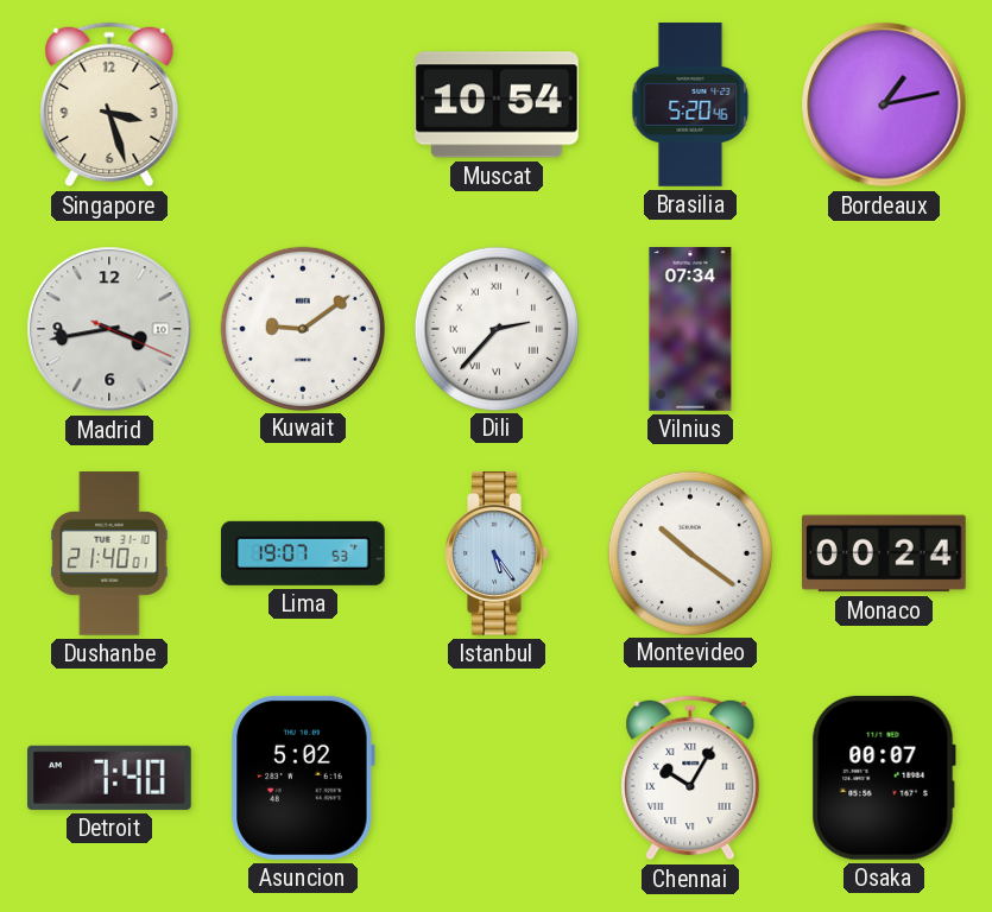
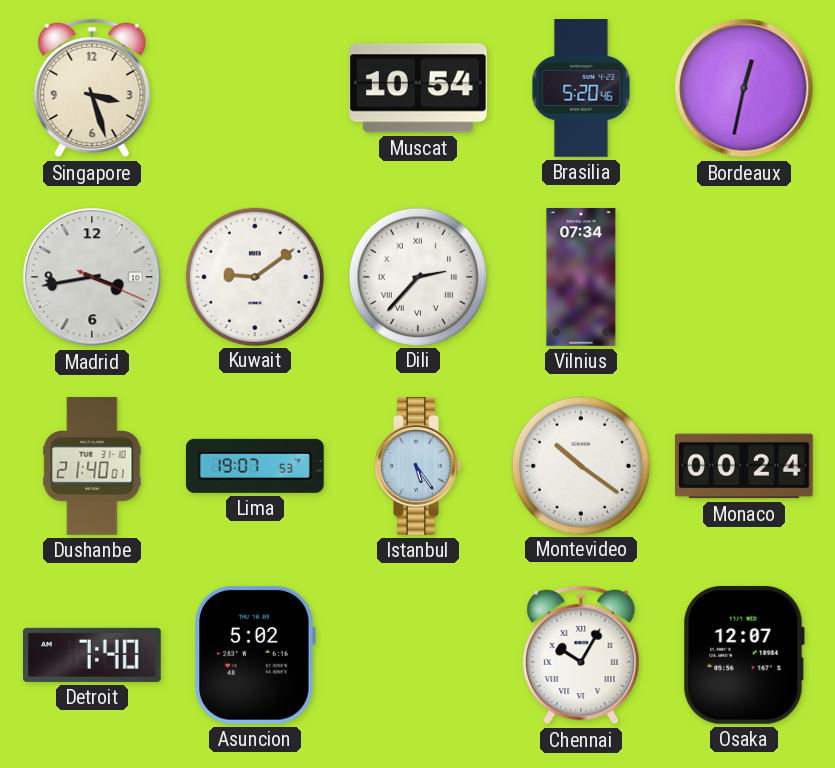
Bordeaux: 1:13 -> 12:32 (744, 88)
Osaka: 00:07 -> 12:07 (744, 655)
